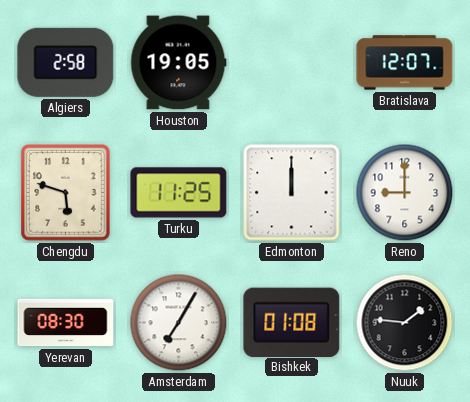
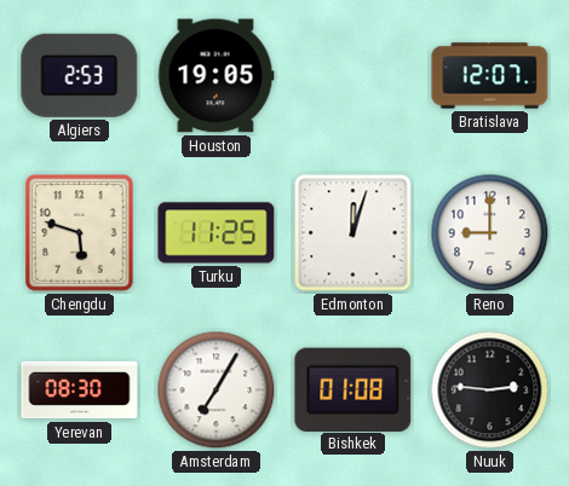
Algiers: 2:58 -> 2:53 (80, 75)
Edmonton: 12:00 -> 12:03 (354, 233)
Nuuk: 1:46 -> 2:46 (490, 390)
